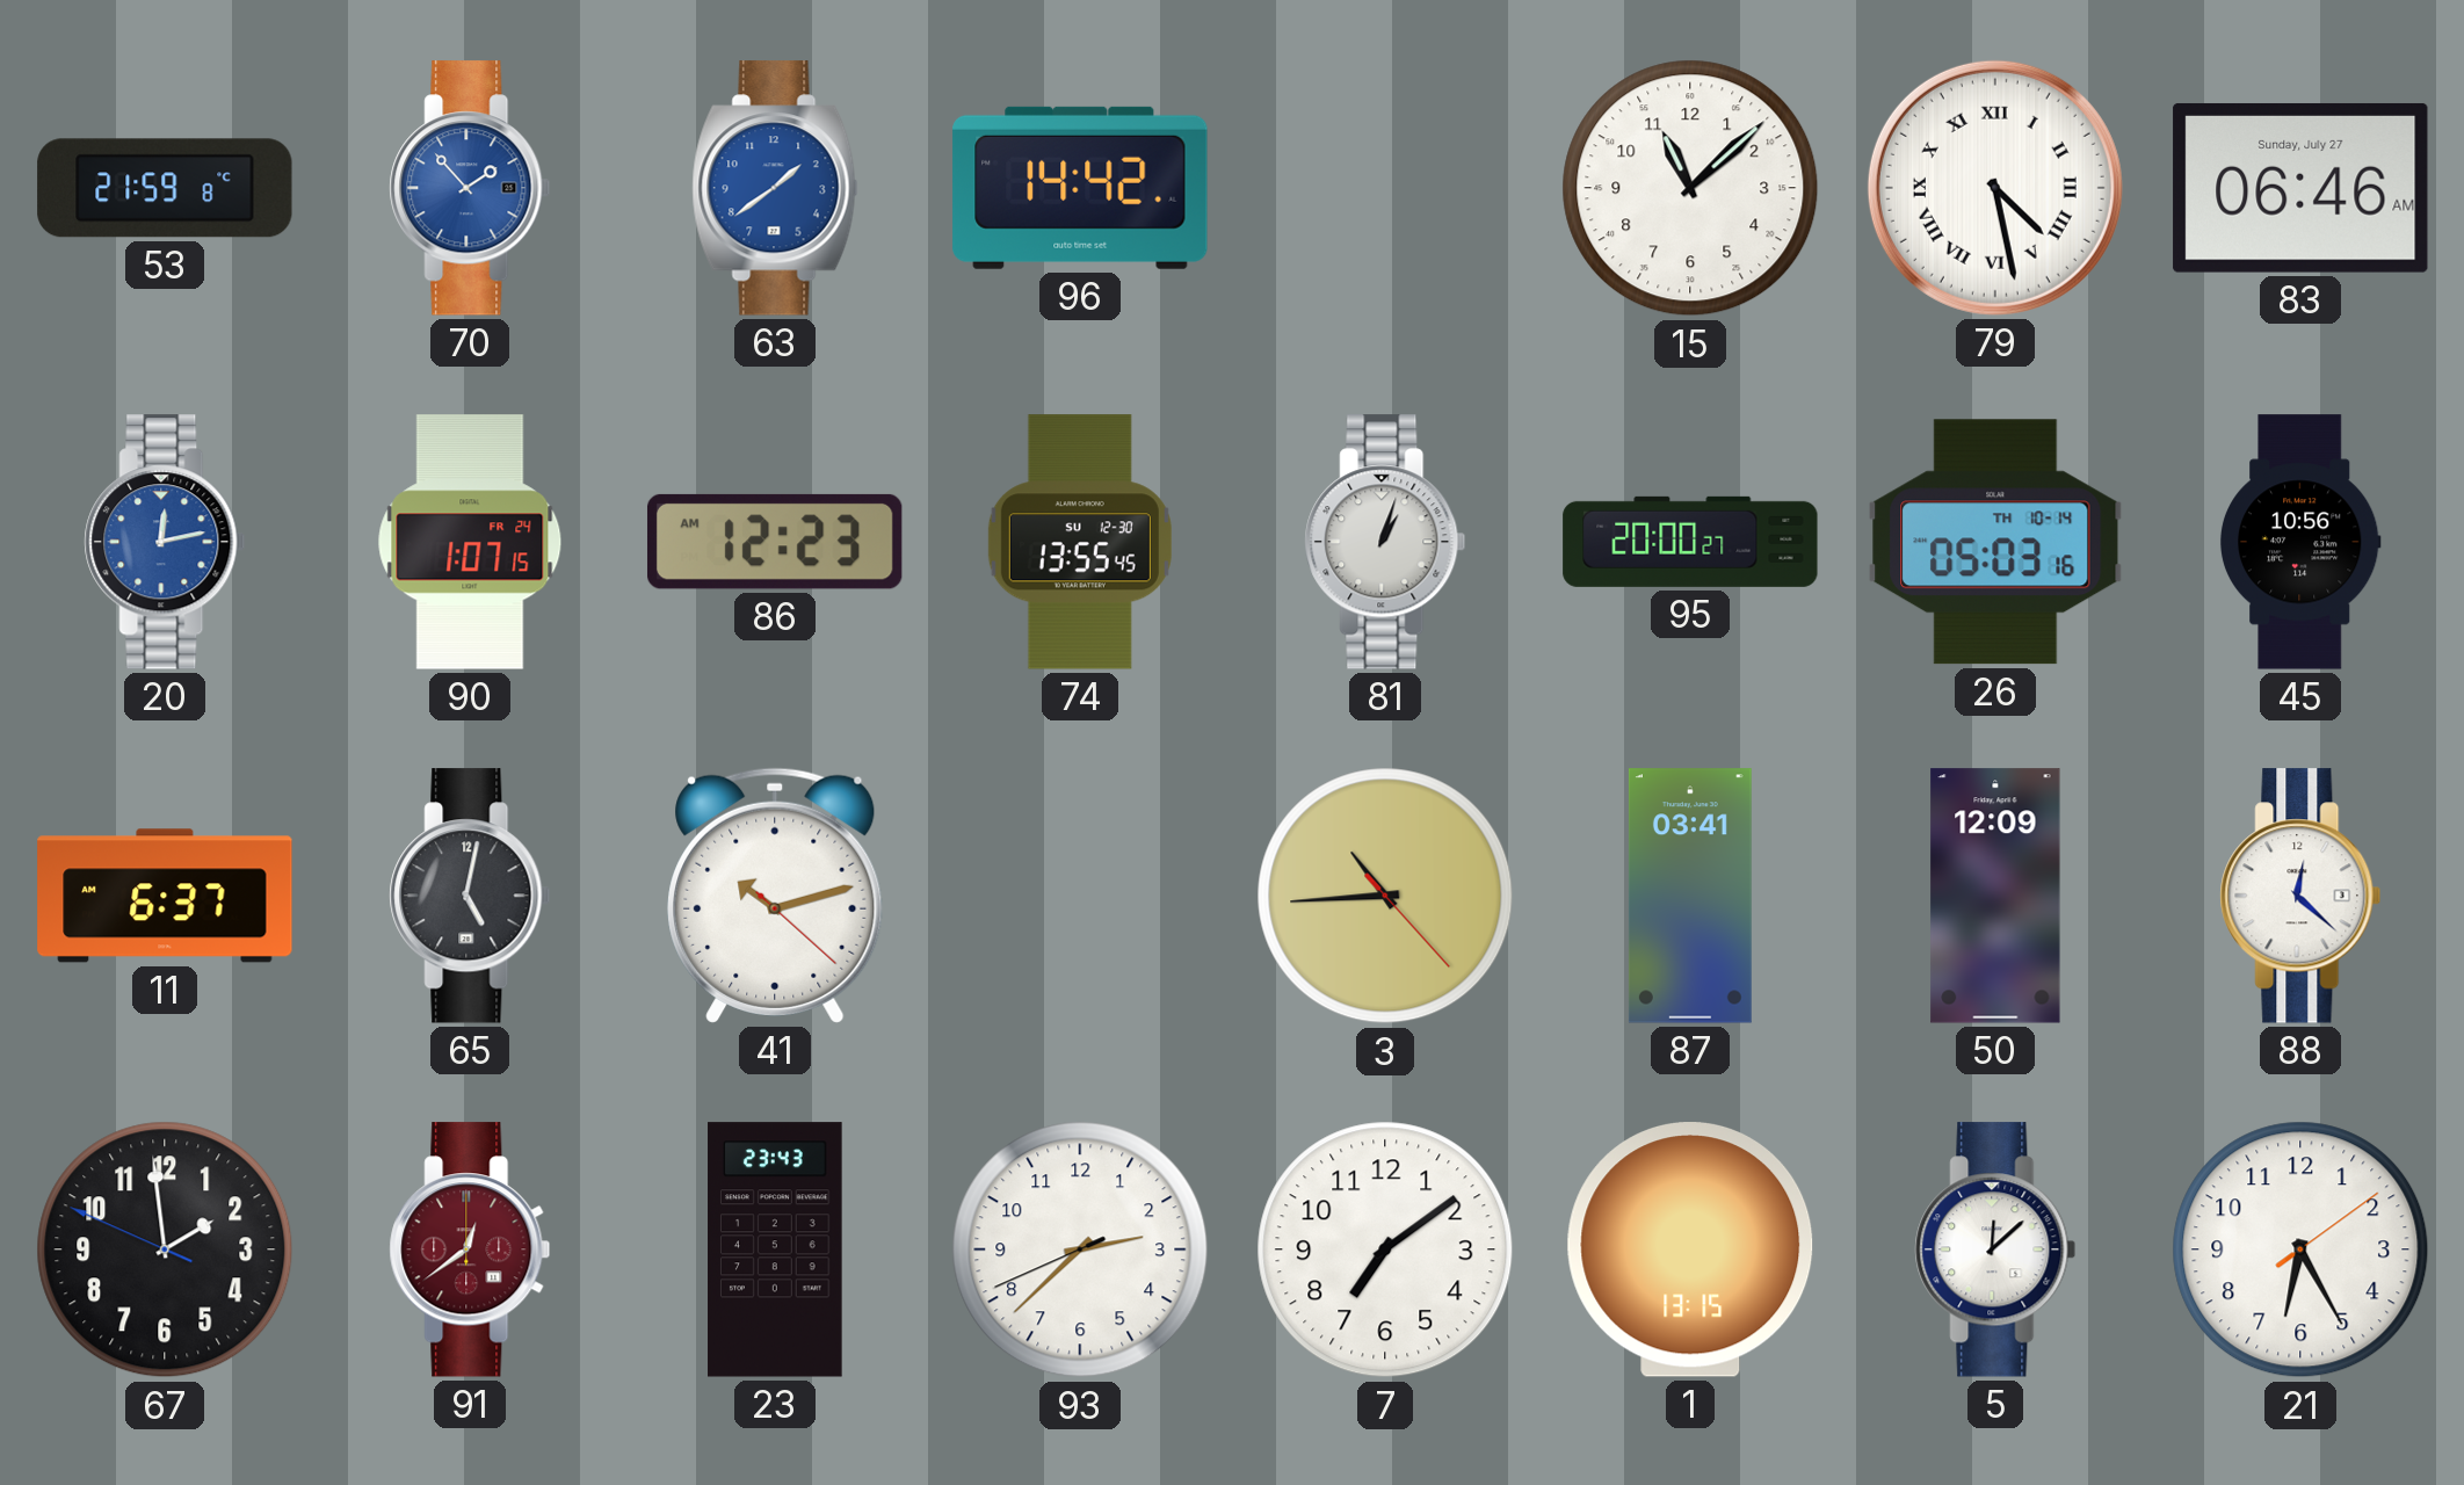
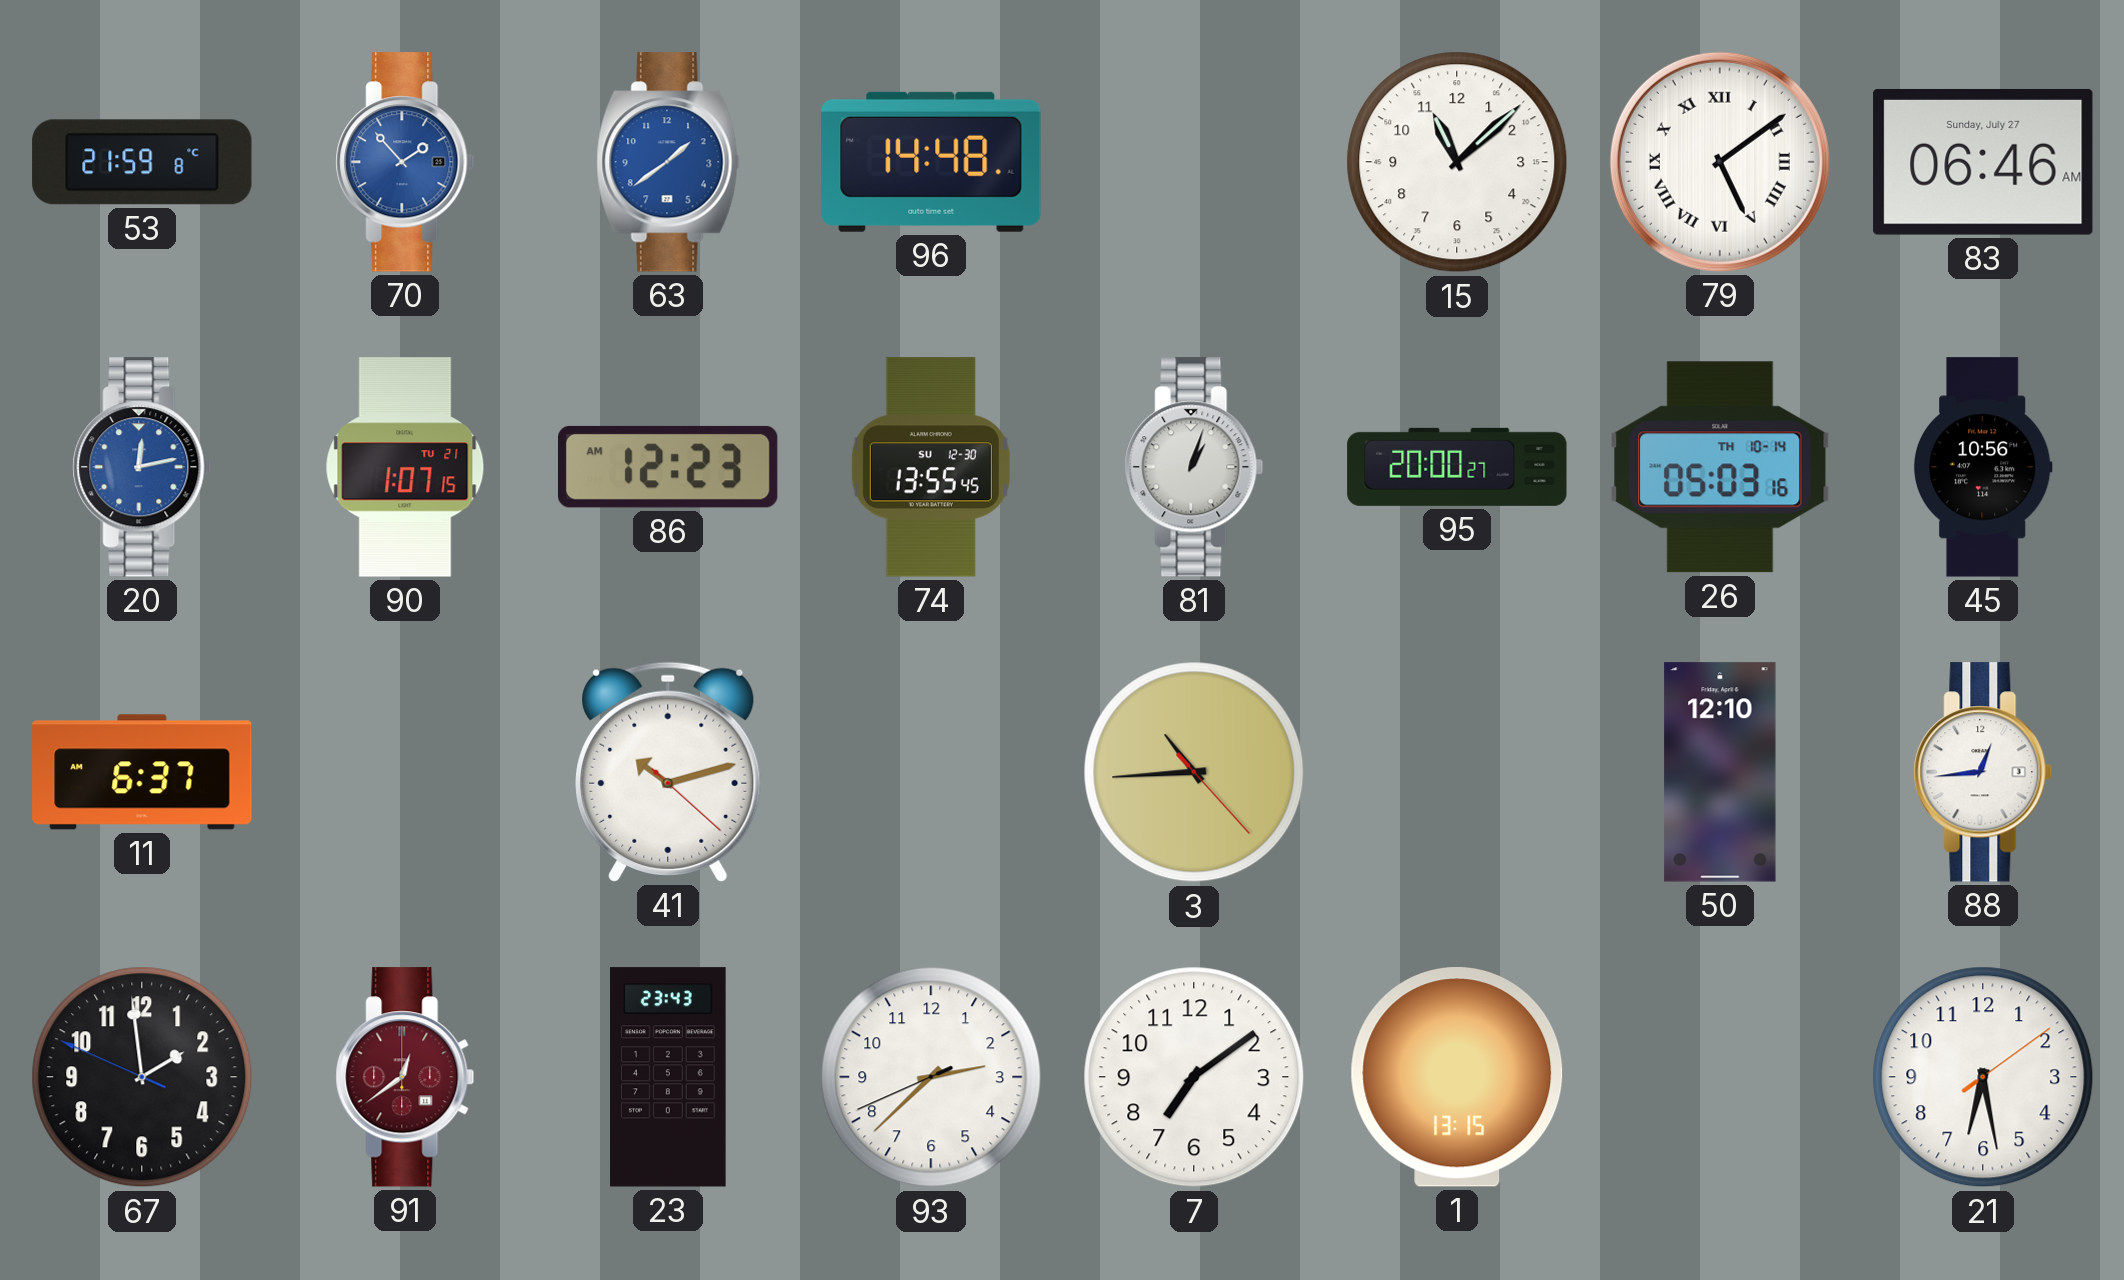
96: 14:42 -> 14:48 (931, 162)
79: 4:28 -> 5:09 (1720, 162)
90 date: FR 24 -> TU 21 (405, 467)
65: 5:02 -> none (470, 896)
87: 03:41 -> none (1690, 896)
50: 12:09 -> 12:10 (1720, 772)
88: 12:22 -> 12:44 (1983, 772)
5: 12:08 -> none (1995, 1249)
21: 6:25 -> 6:28 (1983, 1077)
